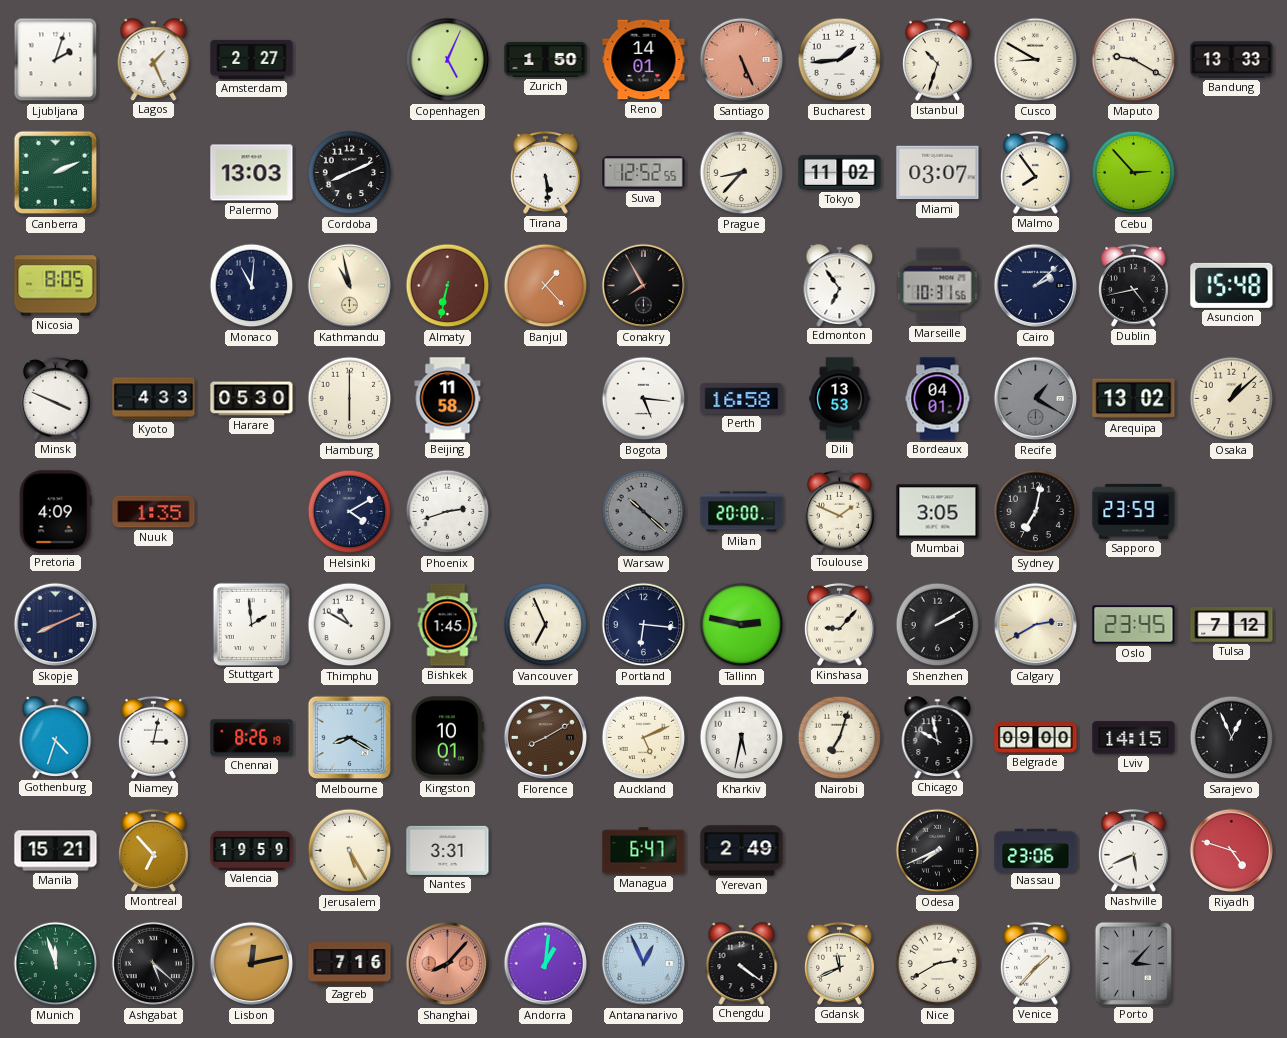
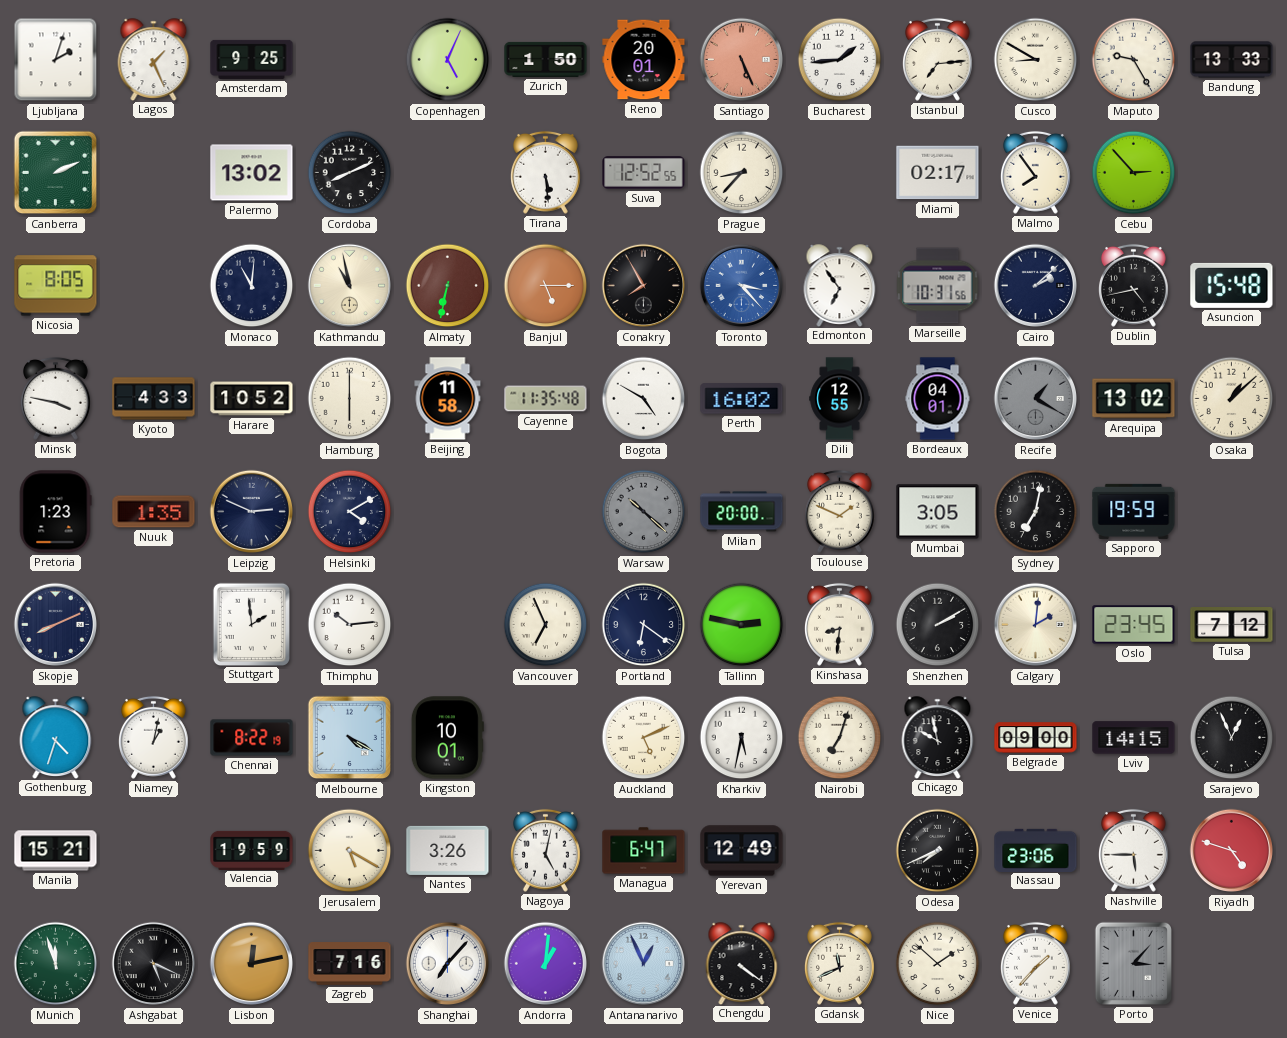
Amsterdam: 2:27 -> 9:25 (252, 59)
Reno: 14:01 -> 20:01 (644, 60)
Istanbul: 10:33 -> 7:14 (938, 59)
Maputo: 9:20 -> 9:25 (1134, 60)
Palermo: 13:03 -> 13:02 (252, 173)
Tokyo: 11:02 -> none (840, 172)
Miami: 03:07 -> 02:17 (938, 173)
Banjul: 1:23 -> 5:15 (546, 286)
Toronto: none -> 3:23 (742, 286)
Minsk: 3:49 -> 3:47 (56, 398)
Harare: 05:30 -> 10:52 (252, 399)
Cayenne: none -> 11:35 (546, 399)
Bogota: 5:16 -> 4:50 (644, 399)
Perth: 16:58 -> 16:02 (742, 399)
Dili: 13:53 -> 12:55 (840, 399)
Pretoria: 4:09 -> 1:23 (55, 512)
Leipzig: none -> 2:49 (252, 512)
Phoenix: 2:42 -> none (448, 512)
Sapporo: 23:59 -> 19:59 (1134, 511)
Thimphu: 10:50 -> 10:14 (350, 625)
Bishkek: 1:45 -> none (448, 625)
Portland: 6:16 -> 6:21 (644, 625)
Kinshasa: 9:07 -> 8:31 (840, 624)
Calgary: 2:40 -> 2:01 (1036, 625)
Niamey: 3:02 -> 1:02 (154, 737)
Chennai: 8:26 -> 8:22 (252, 738)
Melbourne: 8:20 -> 4:20 (350, 738)
Florence: 8:10 -> none (546, 738)
Montreal: 6:53 -> none (154, 850)
Jerusalem: 5:25 -> 5:20 (350, 851)
Nantes: 3:31 -> 3:26 (448, 850)
Nagoya: none -> 5:02 (546, 850)
Yerevan: 2:49 -> 12:49 (742, 851)
Nashville: 5:41 -> 5:45 (1134, 850)
Ashgabat: 5:22 -> 5:19 (154, 964)
Shanghai: 8:07 -> 7:07 (448, 964)
Shanghai dial: salmon -> white (448, 964)
Nice: 2:40 -> 1:52 (938, 964)
